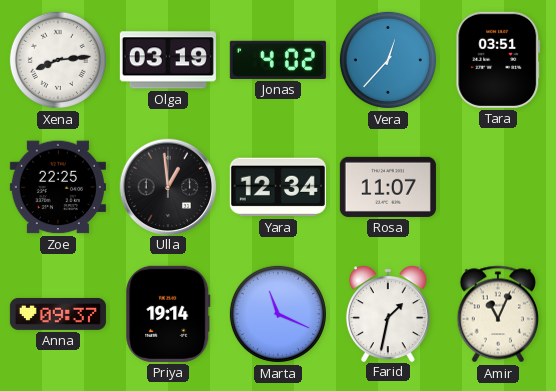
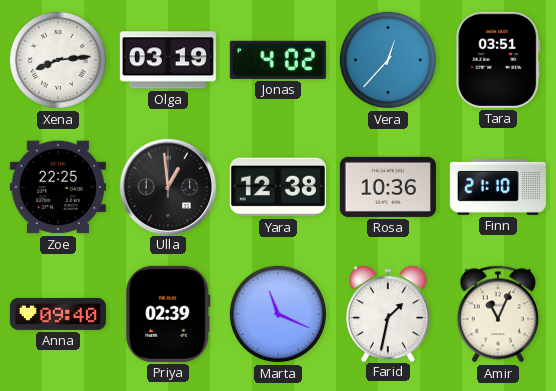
Yara: 12:34 -> 12:38 (278, 187)
Rosa: 11:07 -> 10:36 (388, 187)
Finn: none -> 21:10 (498, 187)
Anna: 09:37 -> 09:40 (58, 314)
Priya: 19:14 -> 02:39 (168, 314)
